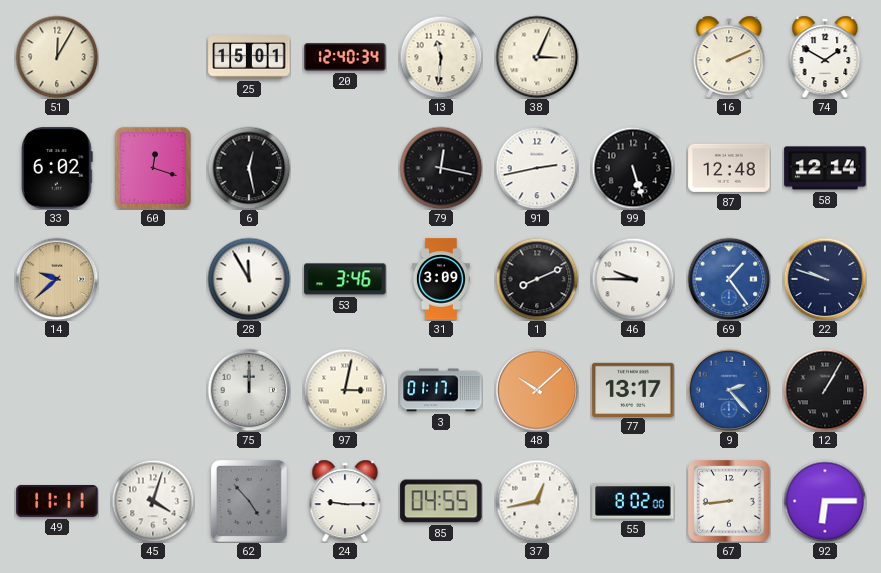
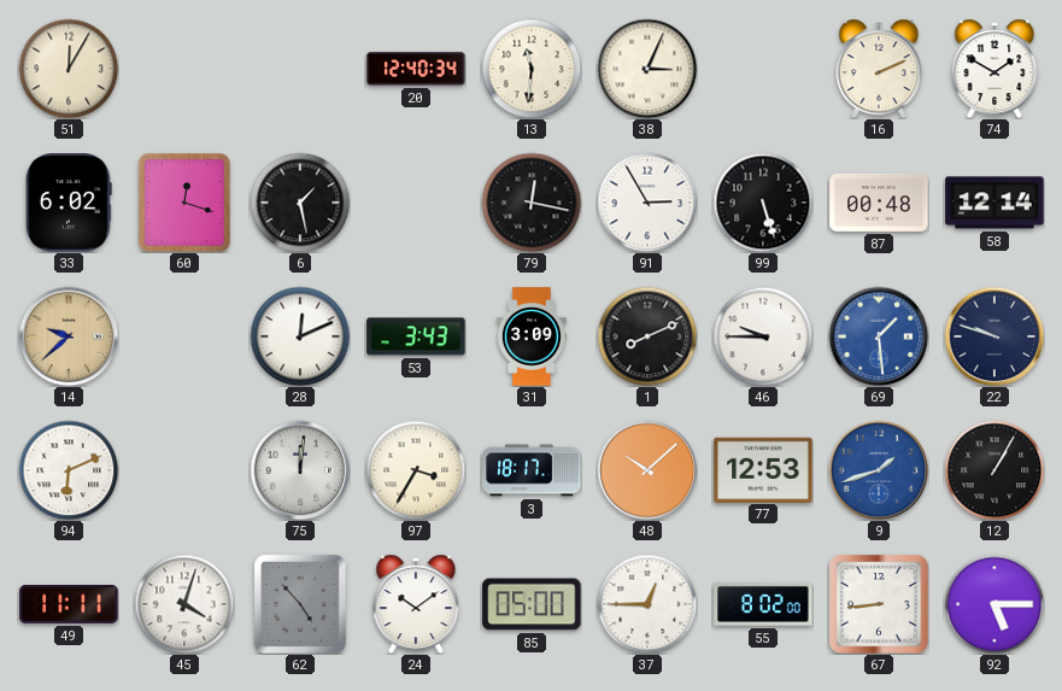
25: 15:01 -> none (249, 58)
6: 12:28 -> 1:28 (300, 203)
91: 2:43 -> 2:55 (647, 203)
87: 12:48 -> 00:48 (879, 203)
28: 11:55 -> 12:11 (300, 336)
53: 3:46 -> 3:43 (416, 336)
69: 1:24 -> 1:29 (879, 336)
94: none -> 6:11 (69, 470)
75: 12:00 -> 12:01 (300, 470)
97: 3:02 -> 3:35 (416, 470)
3: 01:17 -> 18:17 (532, 470)
77: 13:17 -> 12:53 (763, 469)
9: 2:23 -> 1:42 (879, 470)
24: 9:15 -> 10:09 (416, 604)
85: 04:55 -> 05:00 (532, 604)
37: 12:43 -> 12:45 (647, 604)
92: 6:15 -> 5:15 (994, 604)
